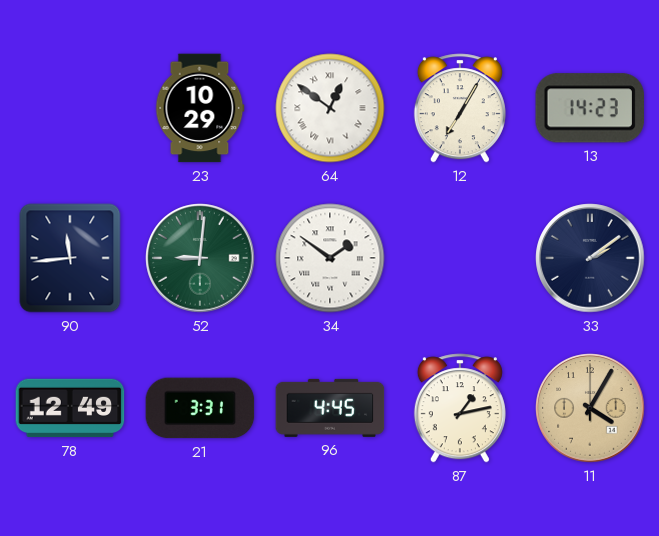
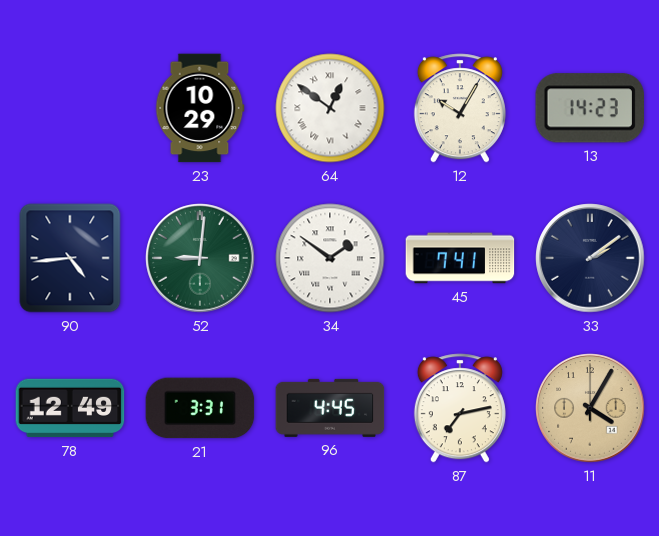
12: 7:05 -> 10:05 (460, 108)
90: 11:44 -> 4:44 (70, 258)
45: none -> 7:41 (460, 258)
87: 1:13 -> 7:13 (460, 408)
